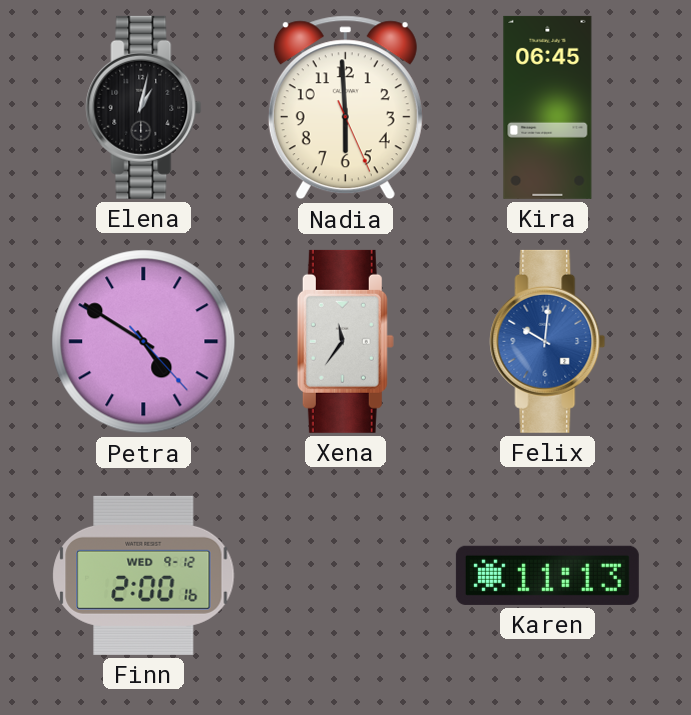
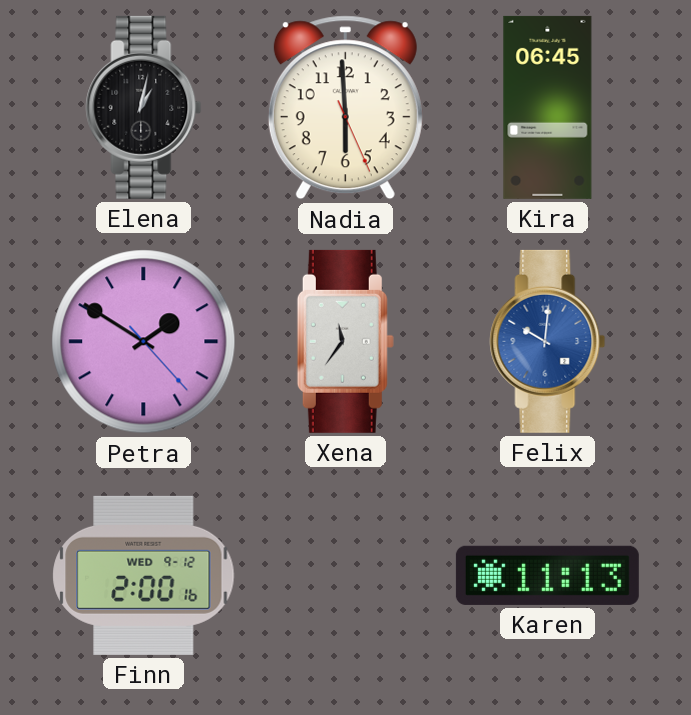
Petra: 4:50 -> 1:50 (144, 342)
